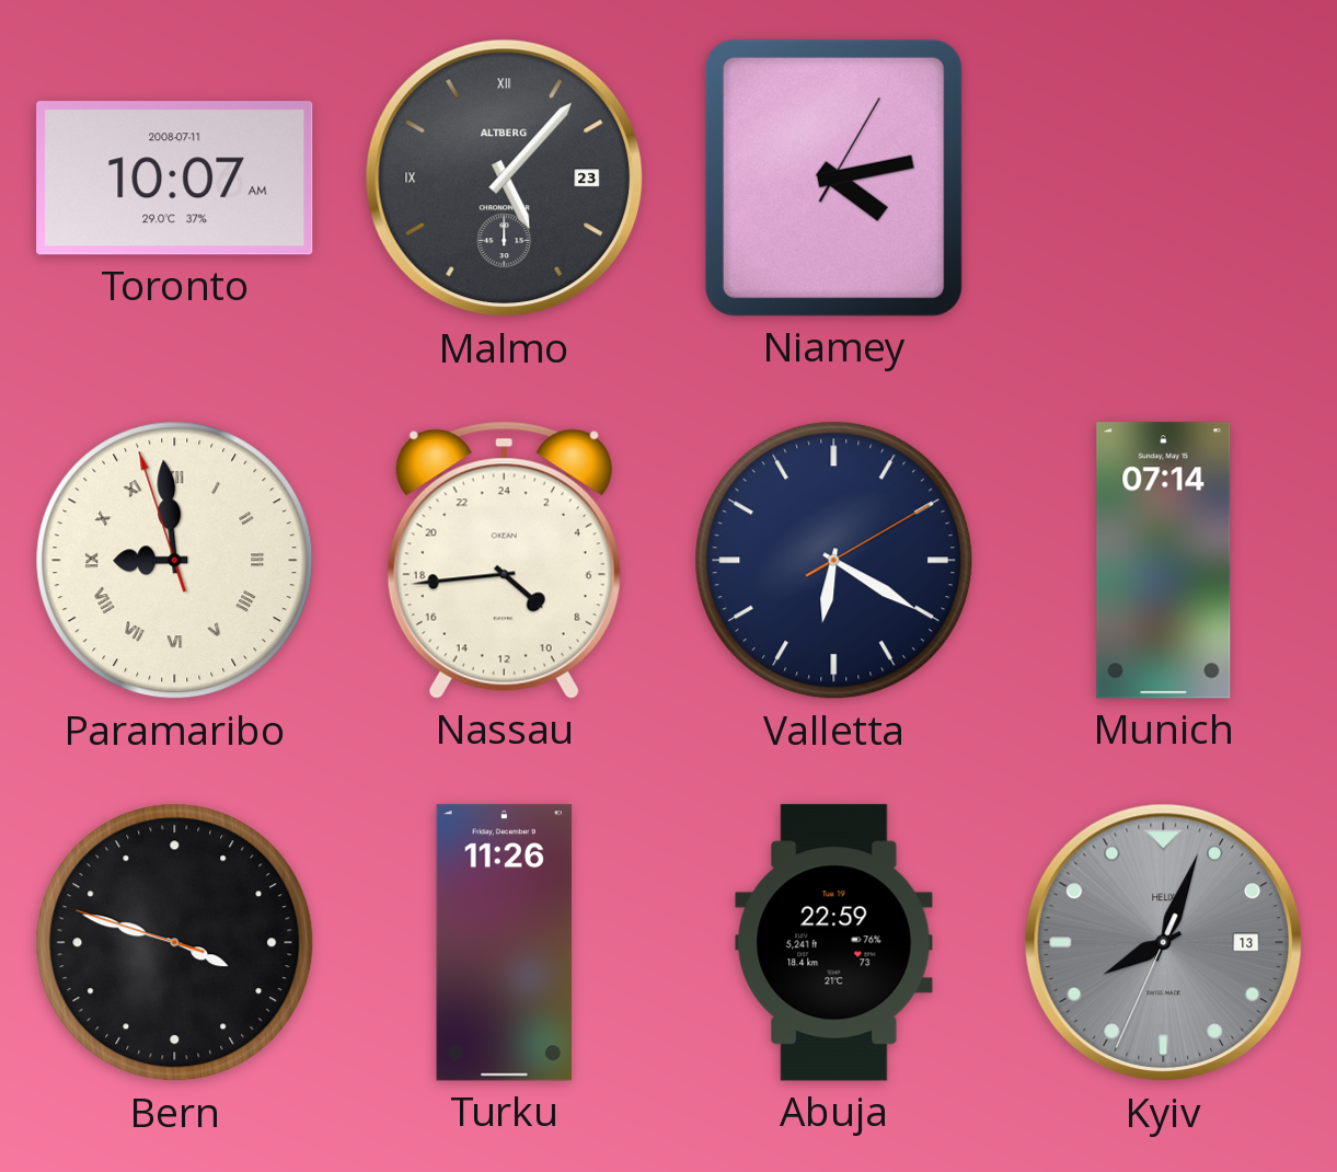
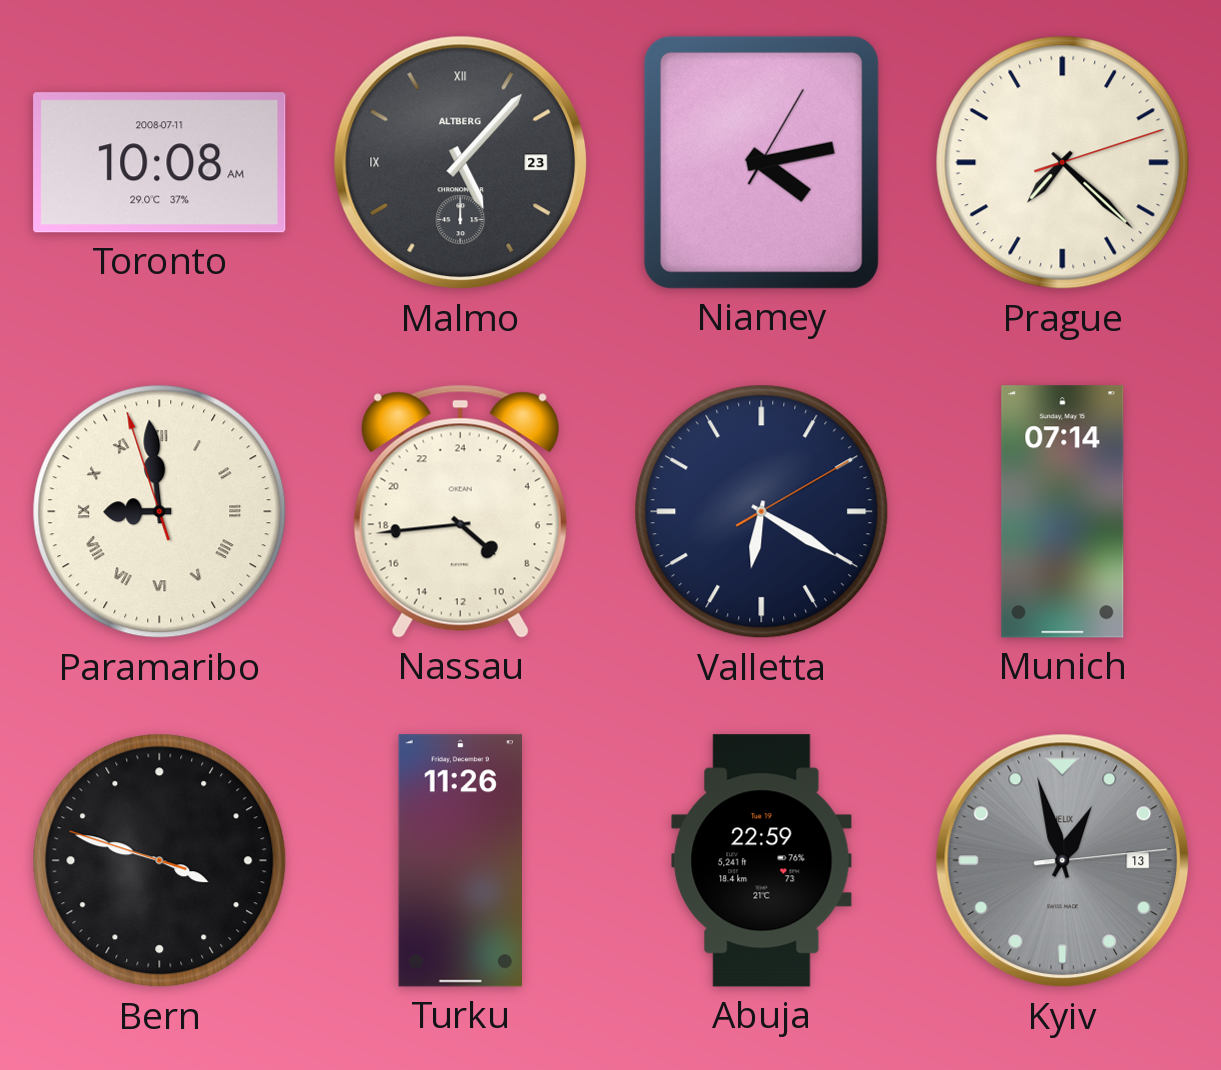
Toronto: 10:07 -> 10:08 (160, 163)
Prague: none -> 7:22 (1063, 163)
Kyiv: 8:03 -> 12:57 (1063, 861)
